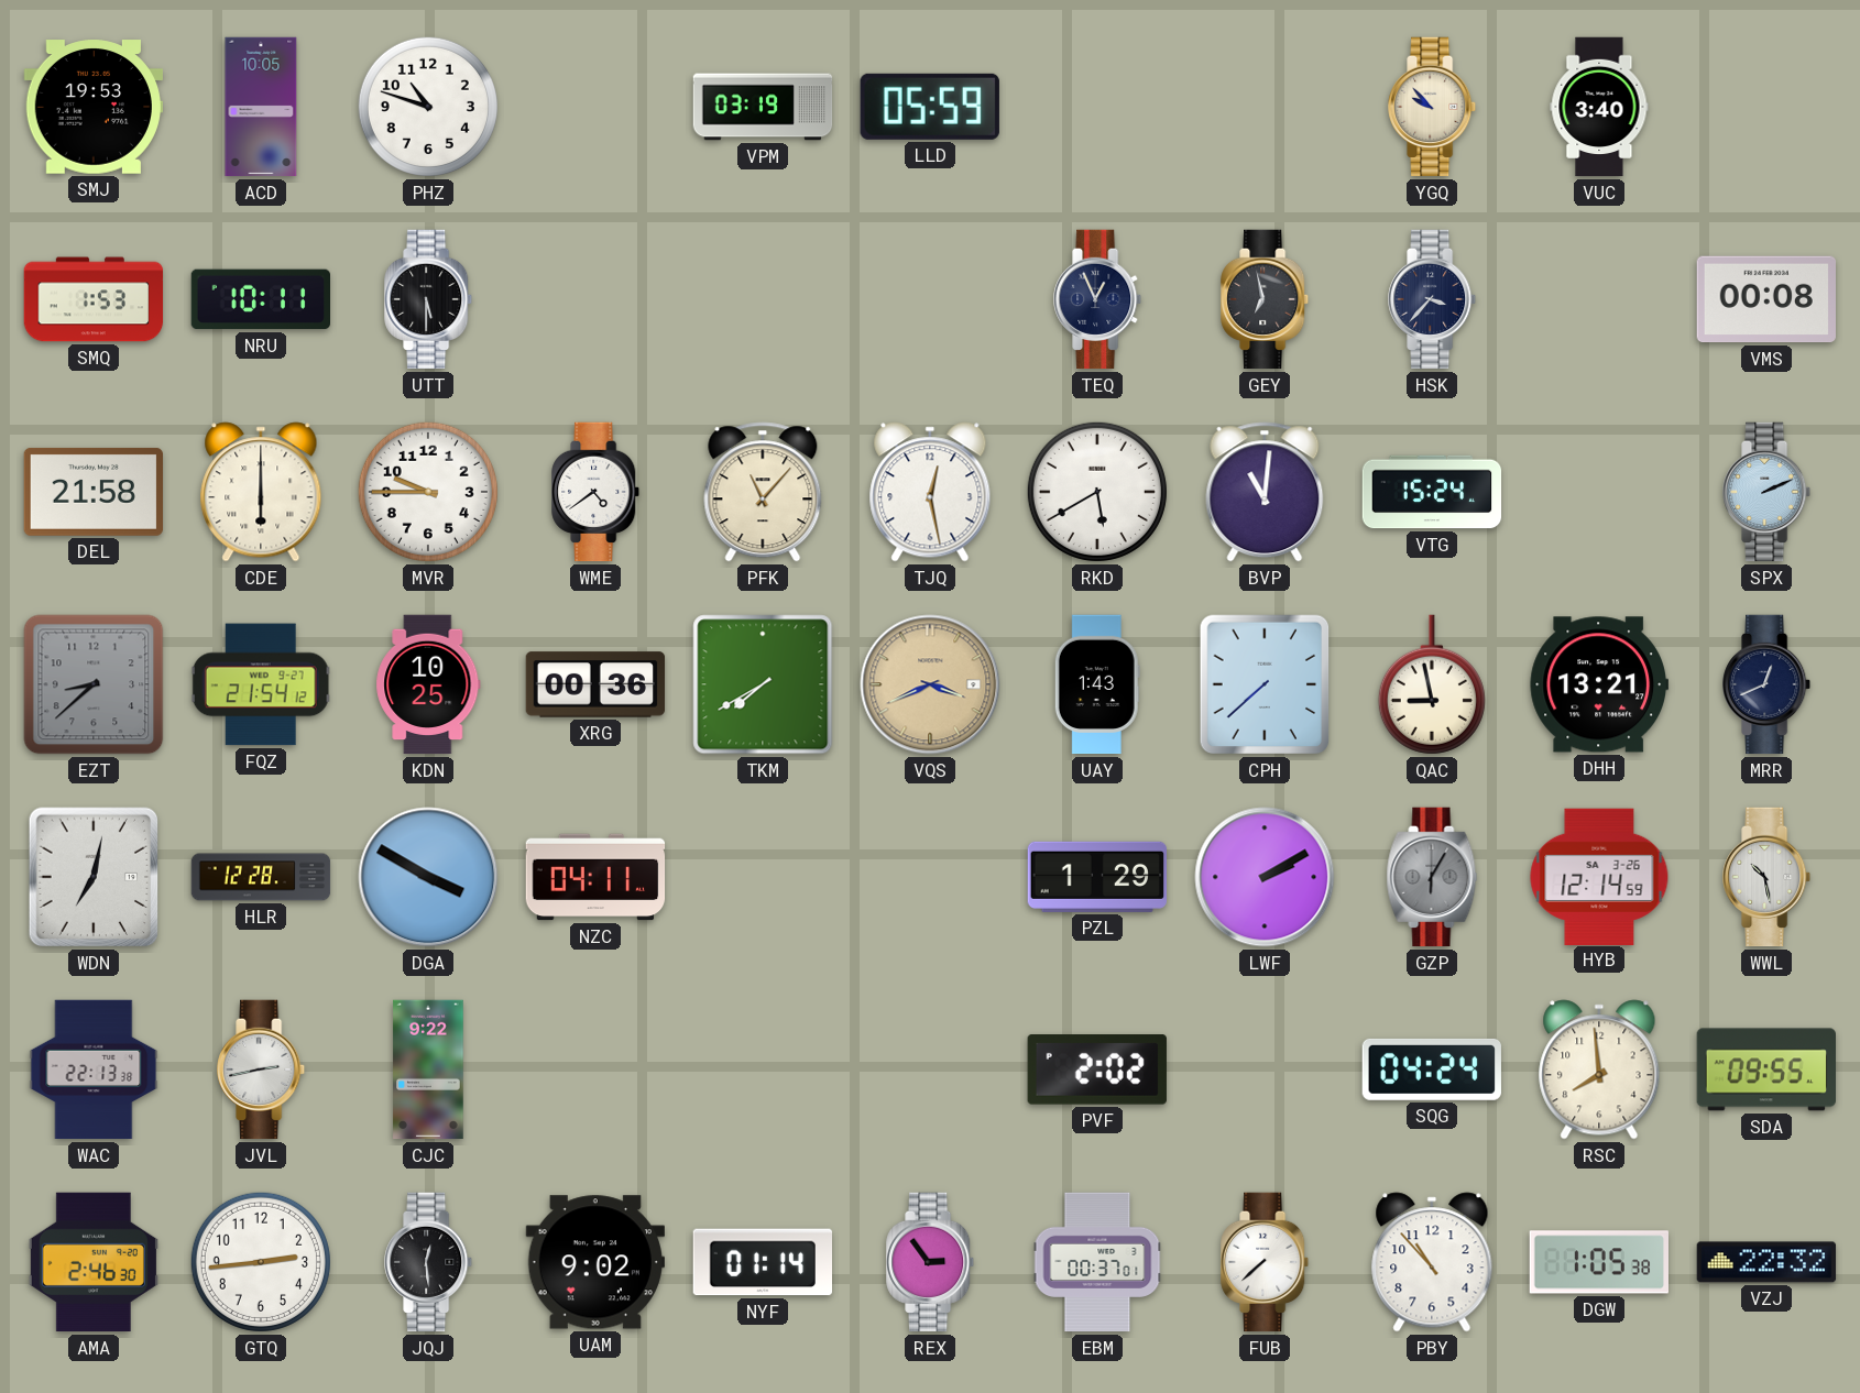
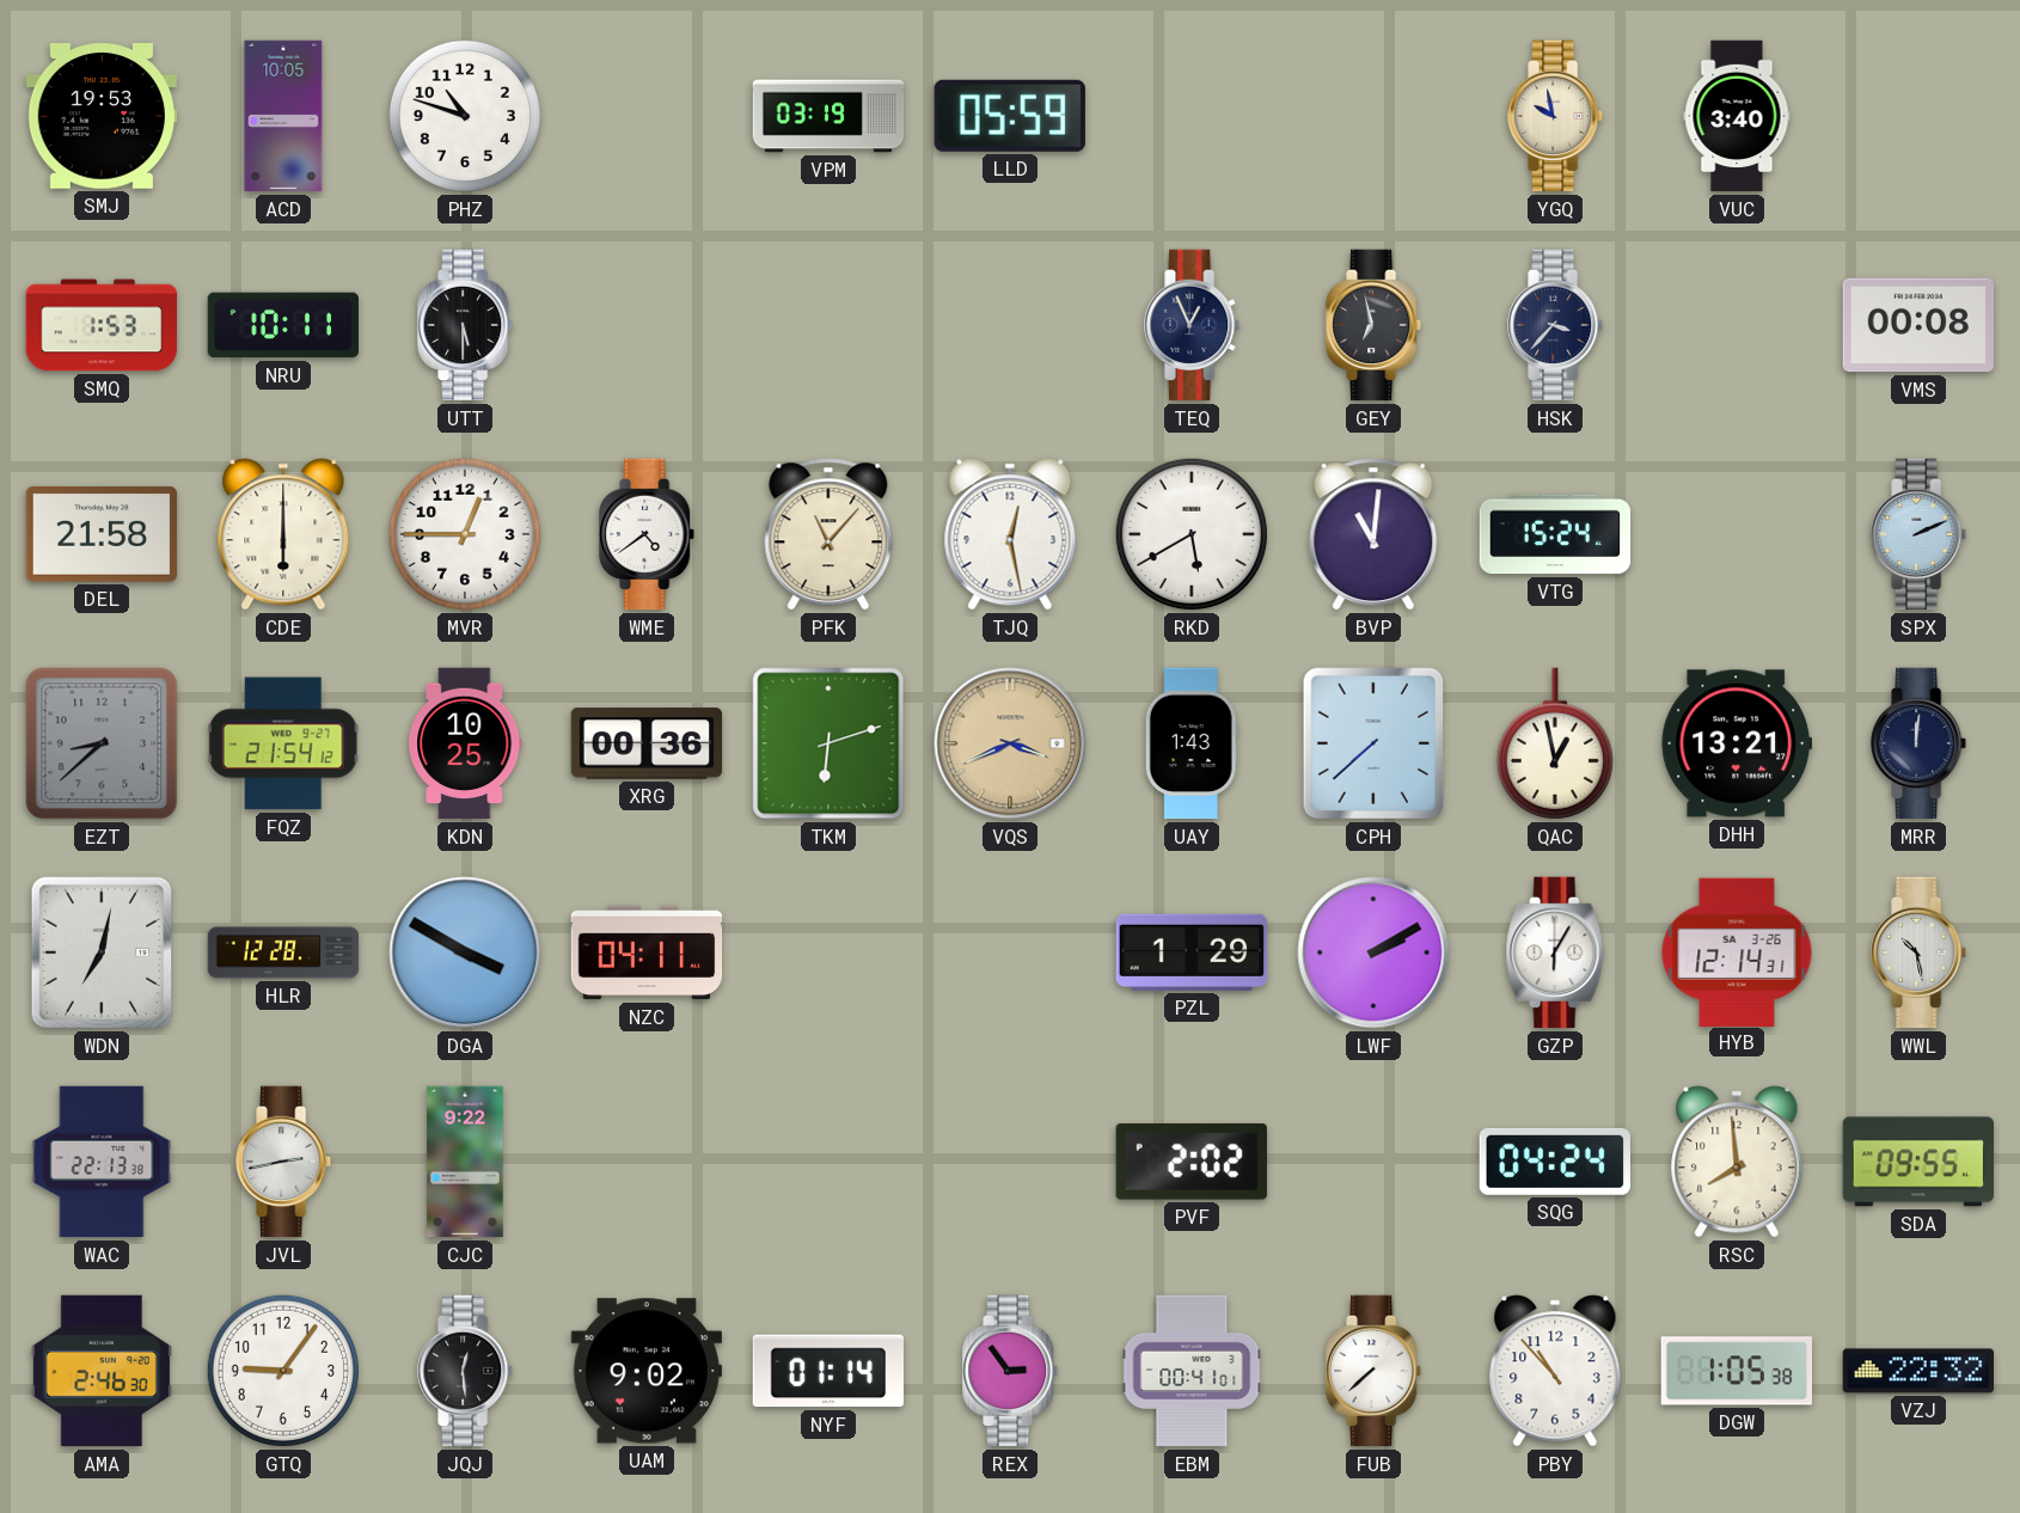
YGQ: 9:53 -> 9:58 (1556, 116)
MVR: 9:45 -> 12:45 (465, 534)
TKM: 7:40 -> 6:12 (828, 743)
QAC: 8:58 -> 12:58 (1555, 743)
MRR: 12:41 -> 12:01 (1920, 743)
GZP dial: grey -> white (1555, 952)
HYB: 12:14:59 -> 12:14:31 (1737, 951)
GTQ: 2:44 -> 9:06 (283, 1371)
EBM: 00:37 -> 00:41 (1192, 1371)
